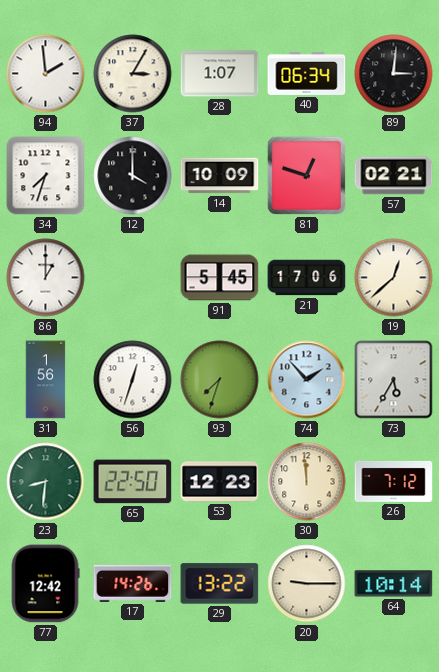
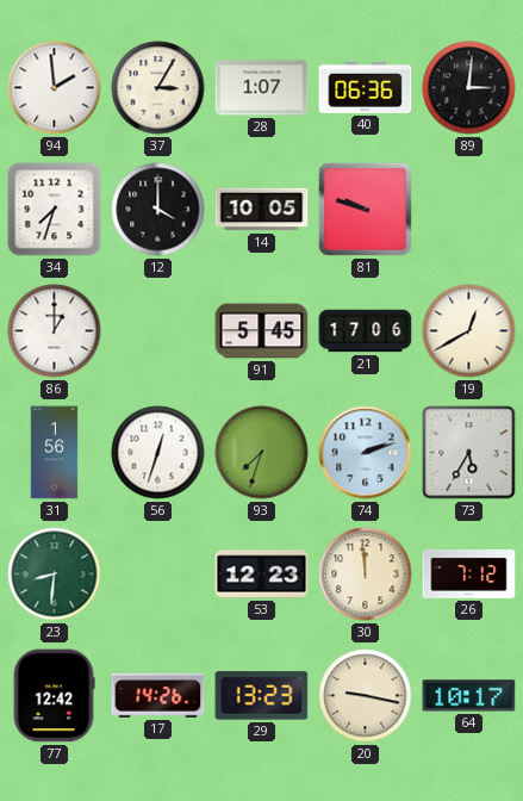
40: 06:34 -> 06:36 (366, 87)
14: 10:09 -> 10:05 (262, 210)
81: 12:48 -> 9:48 (365, 209)
57: 02:21 -> none (394, 176)
19: 12:38 -> 12:40 (469, 331)
74: 1:53 -> 2:12 (366, 453)
65: 22:50 -> none (133, 482)
29: 13:22 -> 13:23 (262, 696)
20: 9:15 -> 9:17 (366, 696)
64: 10:14 -> 10:17 (469, 696)
